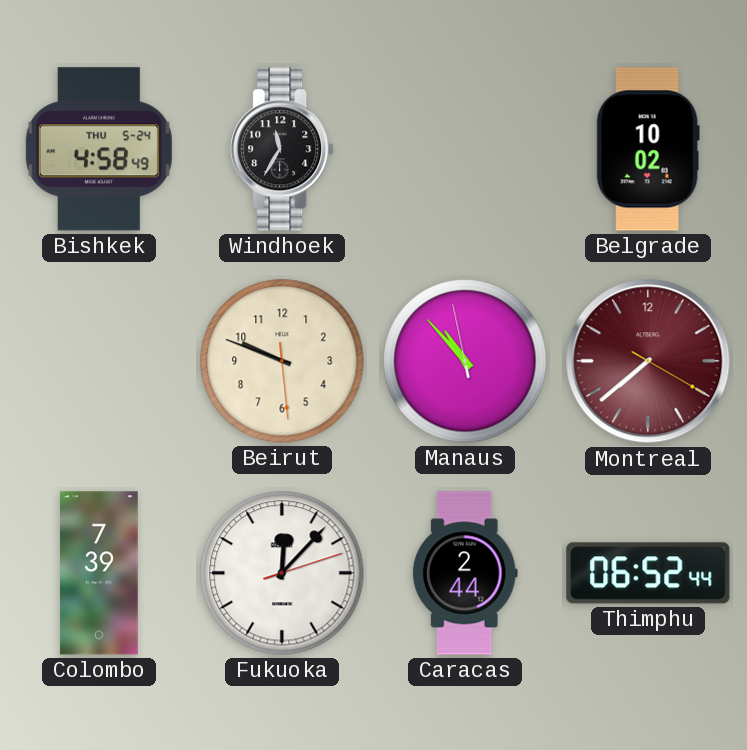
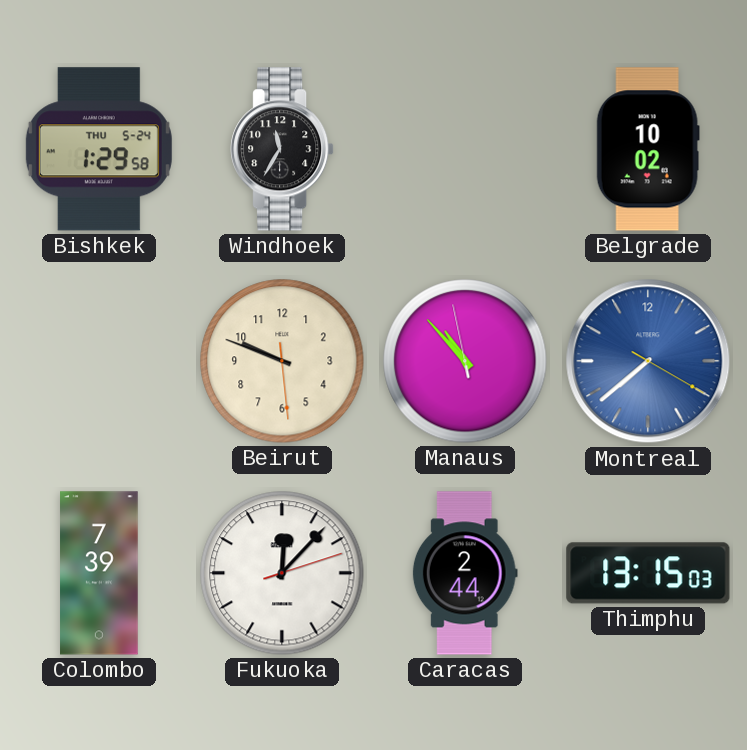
Bishkek: 4:58 -> 1:29 (99, 149)
Montreal dial: burgundy -> blue (648, 361)
Thimphu: 06:52 -> 13:15 (648, 573)
